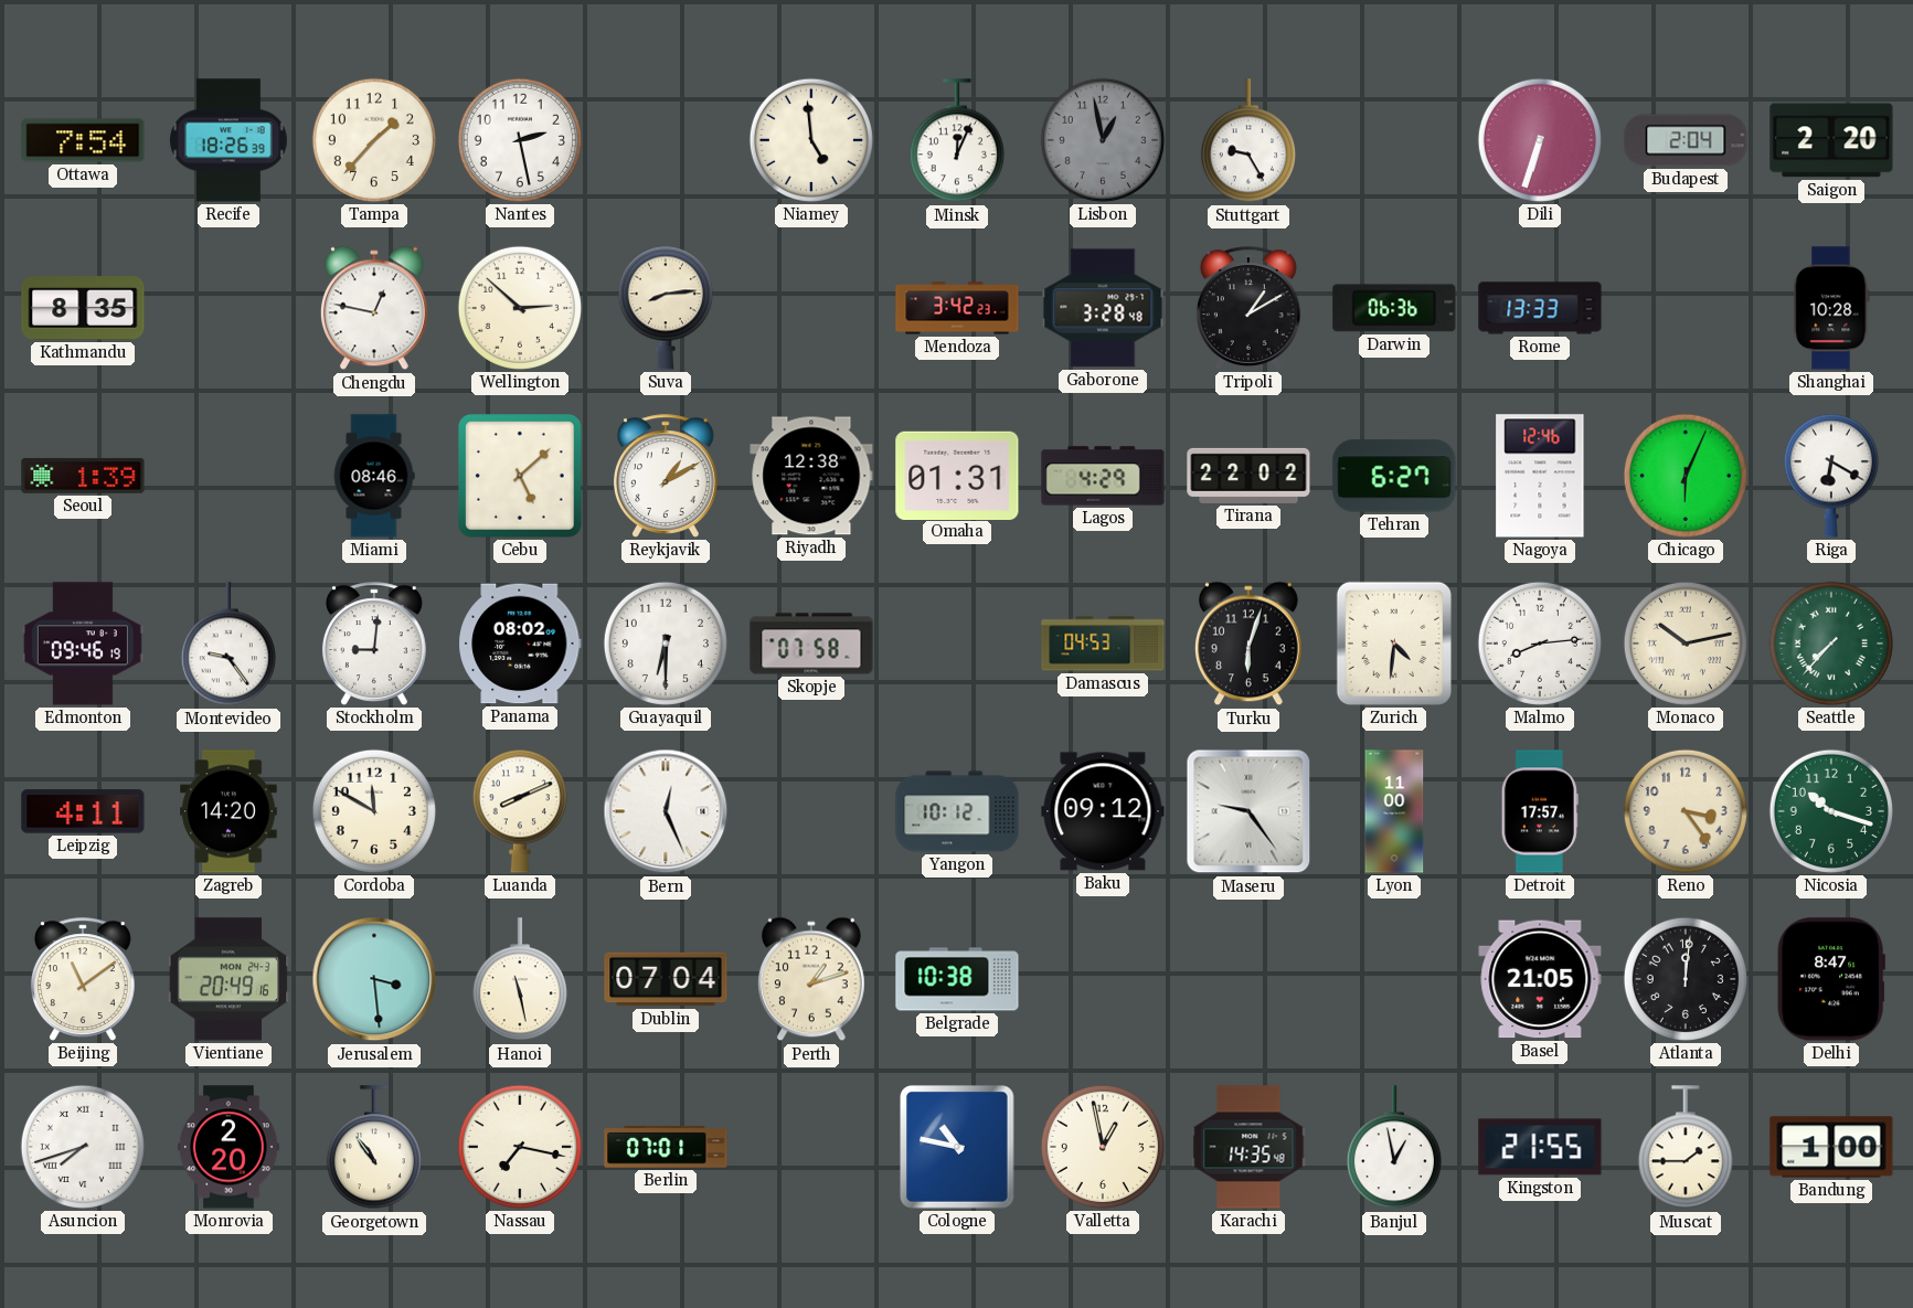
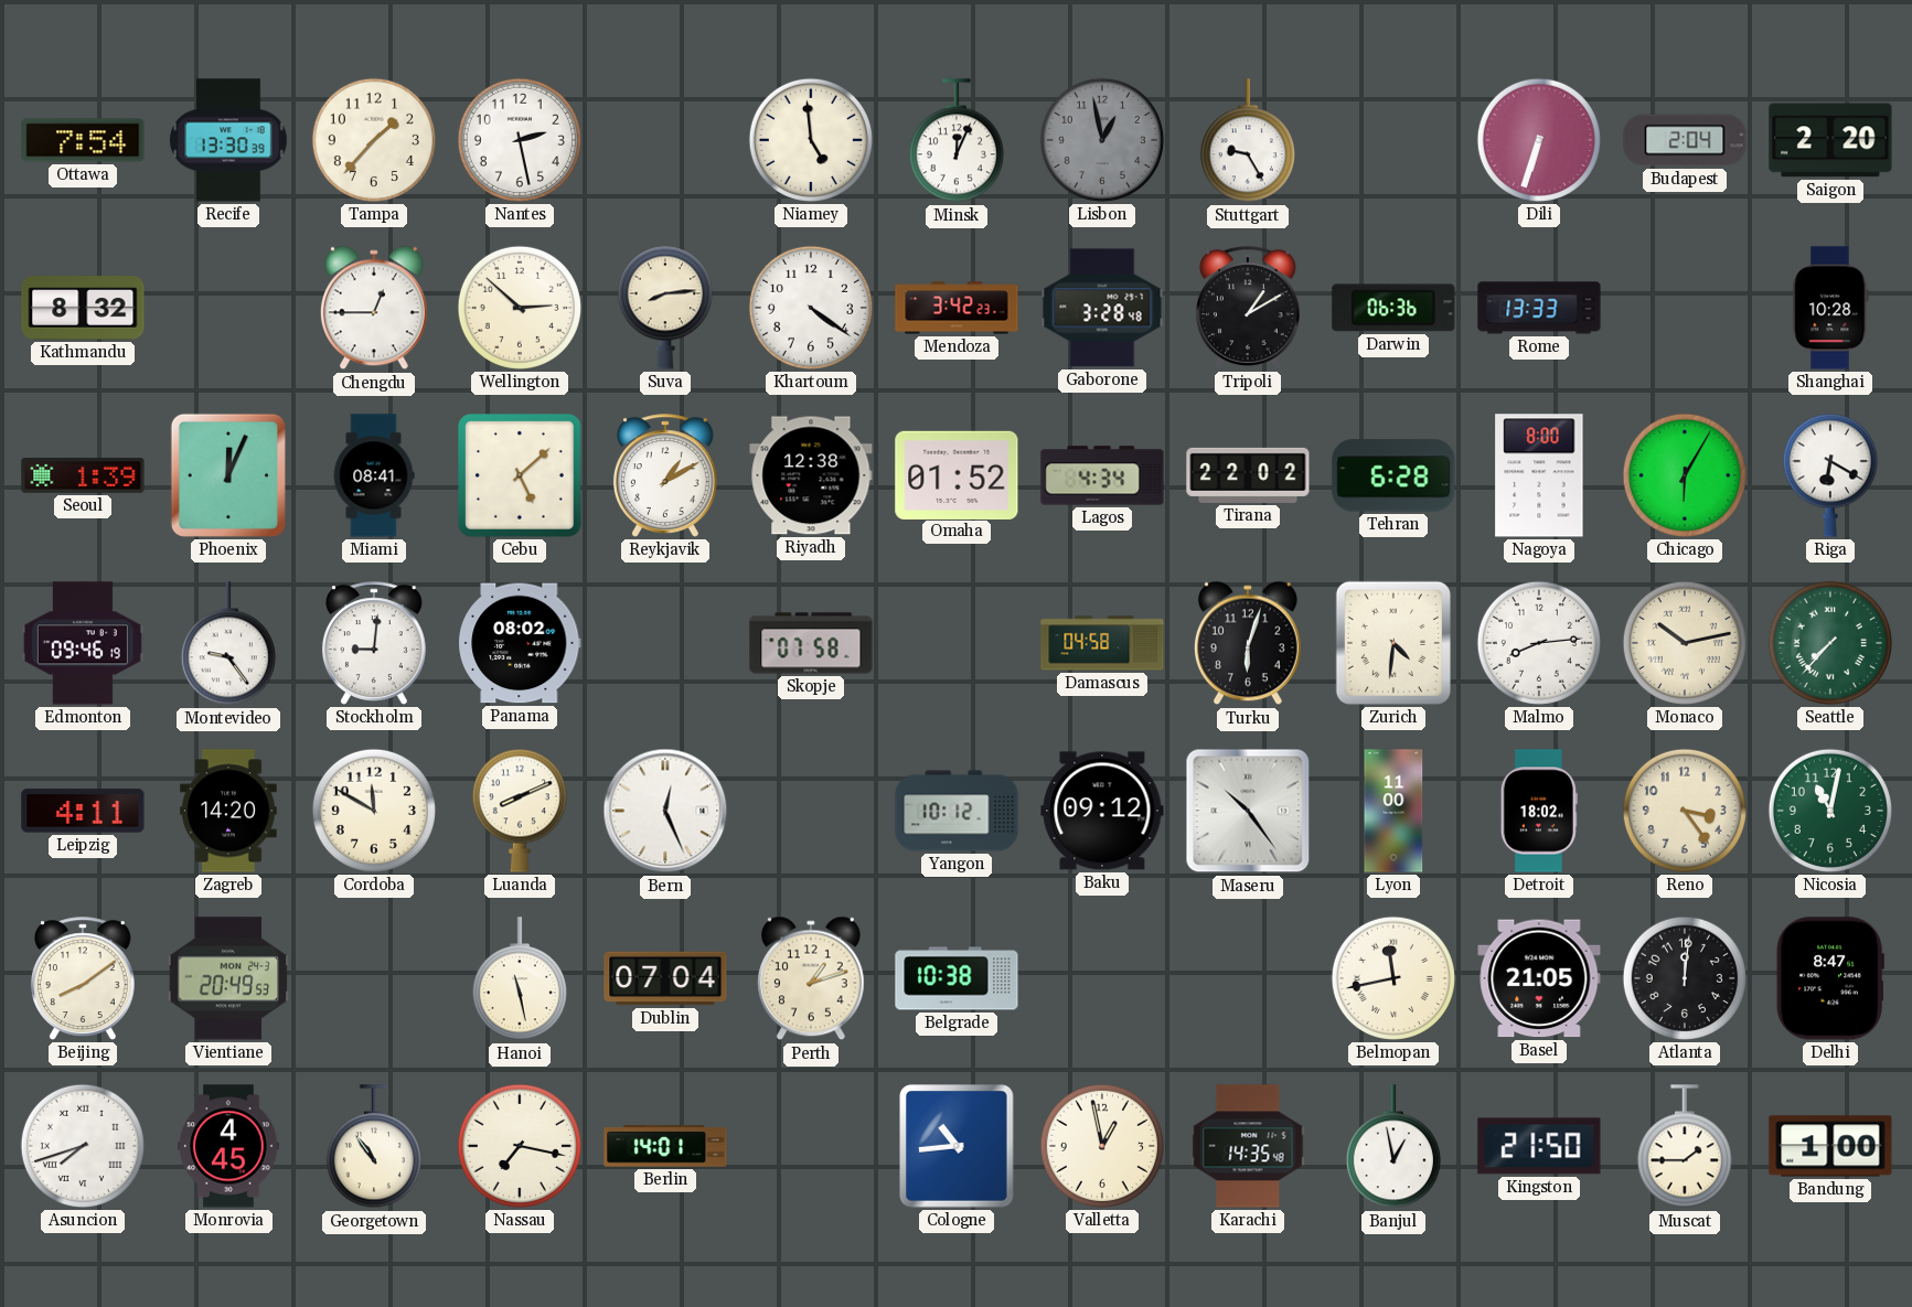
Recife: 18:26 -> 13:30 (229, 140)
Kathmandu: 8:35 -> 8:32 (83, 308)
Chengdu: 12:47 -> 12:45 (374, 308)
Khartoum: none -> 4:21 (811, 308)
Phoenix: none -> 12:04 (228, 475)
Miami: 08:46 -> 08:41 (374, 475)
Omaha: 01:31 -> 01:52 (957, 474)
Lagos: 4:29 -> 4:34 (1102, 475)
Tehran: 6:27 -> 6:28 (1393, 475)
Nagoya: 12:46 -> 8:00 (1539, 475)
Chicago: 6:04 -> 6:05 (1685, 475)
Guayaquil: 6:30 -> none (666, 644)
Damascus: 04:53 -> 04:58 (1102, 643)
Maseru: 9:24 -> 10:24 (1248, 811)
Detroit: 17:57 -> 18:02 (1539, 811)
Nicosia: 10:18 -> 11:02 (1830, 811)
Beijing: 11:09 -> 8:09 (83, 978)
Vientiane: 20:49:16 -> 20:49:53 (228, 978)
Jerusalem: 3:29 -> none (374, 979)
Belmopan: none -> 11:43 (1393, 978)
Monrovia: 2:20 -> 4:45 (228, 1146)
Berlin: 07:01 -> 14:01 (665, 1146)
Cologne: 10:47 -> 10:44 (957, 1146)
Kingston: 21:55 -> 21:50 (1539, 1146)
